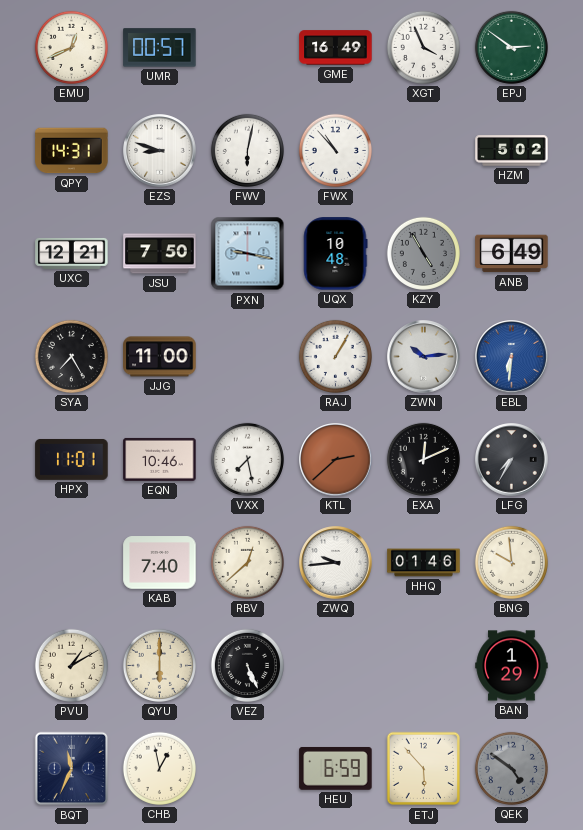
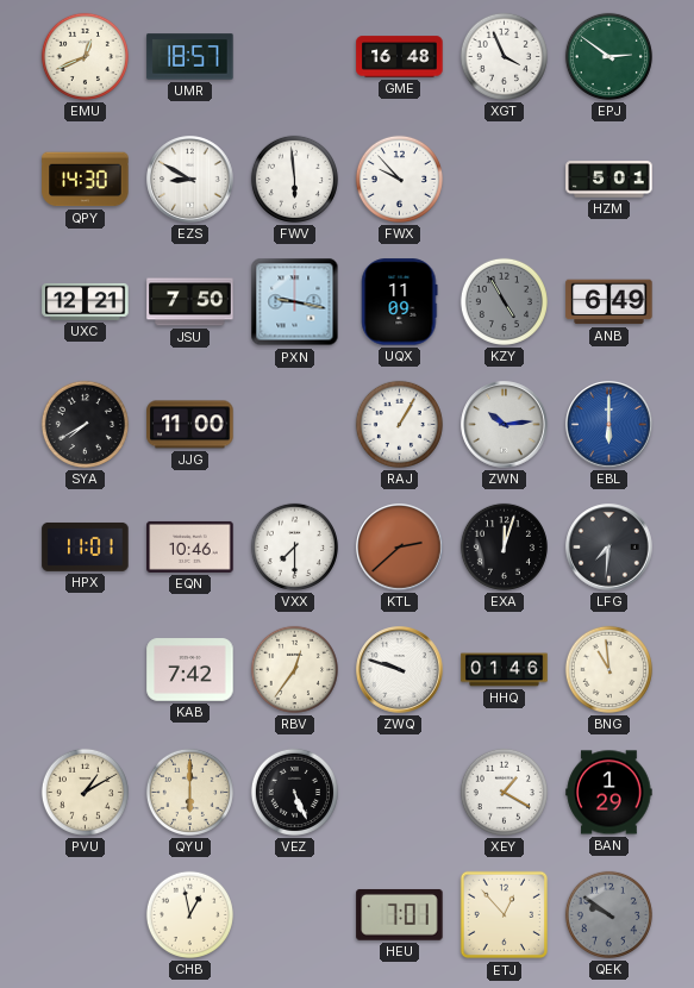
UMR: 00:57 -> 18:57 (190, 57)
GME: 16:49 -> 16:48 (400, 57)
QPY: 14:31 -> 14:30 (86, 180)
EZS: 8:48 -> 8:50 (190, 180)
FWV: 6:02 -> 5:59 (294, 179)
FWX: 10:53 -> 9:53 (399, 179)
HZM: 5:02 -> 5:01 (609, 180)
UQX: 10:48 -> 11:09 (400, 302)
SYA: 7:25 -> 7:40 (85, 424)
EBL: 6:31 -> 6:00 (609, 425)
VXX: 7:28 -> 7:30 (294, 546)
EXA: 12:11 -> 12:03 (504, 546)
LFG: 7:35 -> 7:31 (609, 548)
KAB: 7:40 -> 7:42 (190, 670)
RBV: 12:38 -> 12:36 (294, 669)
ZWQ: 9:44 -> 9:48 (400, 670)
BNG: 9:59 -> 10:59 (608, 669)
XEY: none -> 1:20 (504, 792)
BQT: 11:34 -> none (72, 769)
HEU: 6:59 -> 7:01 (400, 914)
ETJ: 5:53 -> 12:53 (505, 915)
QEK: 4:51 -> 9:51 (608, 914)
